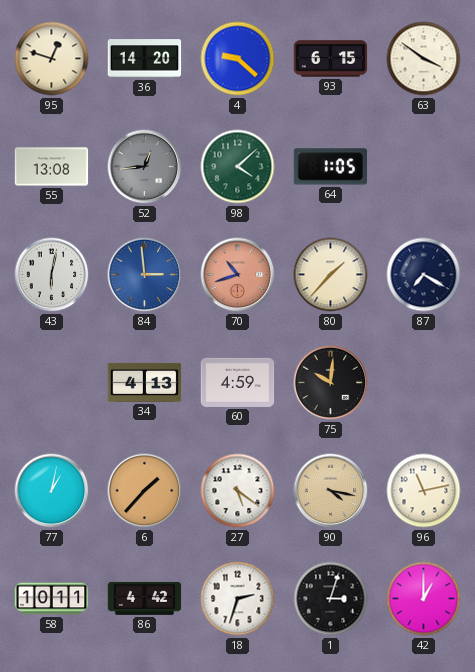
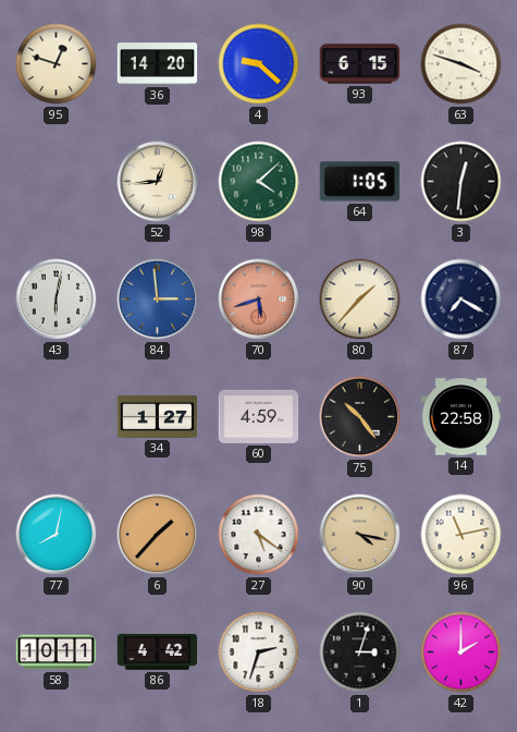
63: 3:51 -> 3:48 (461, 64)
55: 13:08 -> none (52, 167)
52 dial: grey -> cream (158, 182)
3: none -> 12:31 (461, 182)
70: 10:42 -> 5:42 (259, 300)
34: 4:13 -> 1:27 (158, 416)
75: 10:01 -> 10:24 (360, 417)
14: none -> 22:58 (461, 417)
77: 1:02 -> 8:02 (57, 535)
42: 1:00 -> 2:00 (461, 652)
